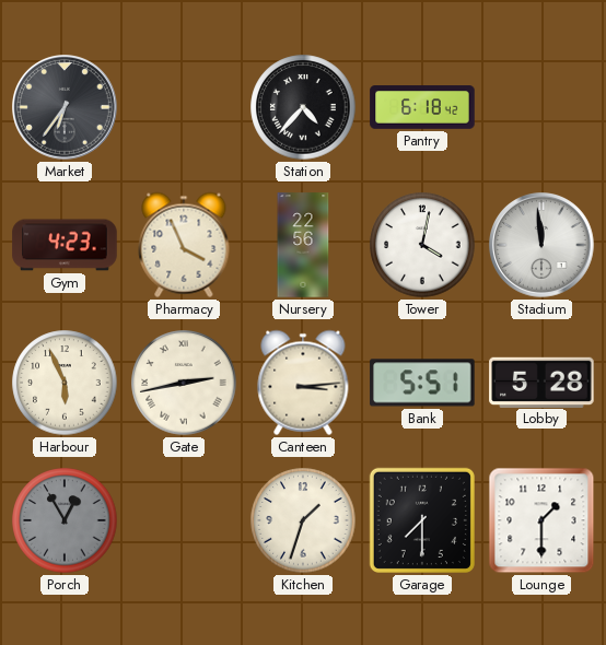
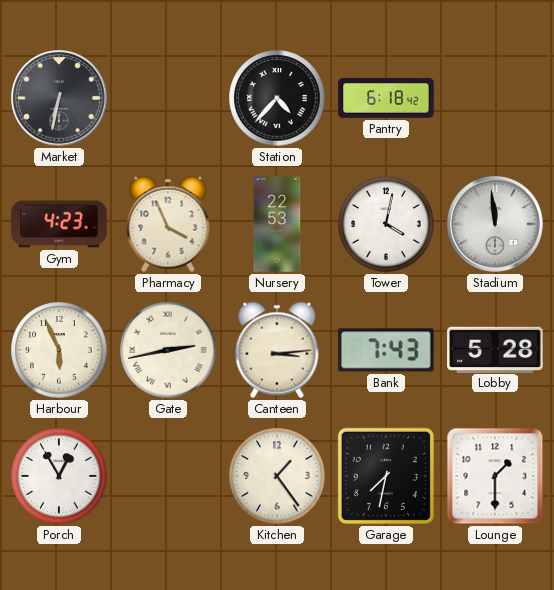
Market: 6:36 -> 6:32 (60, 99)
Nursery: 22:56 -> 22:53 (277, 224)
Bank: 5:51 -> 7:43 (386, 350)
Porch dial: grey -> white (59, 476)
Kitchen: 1:33 -> 1:24 (277, 476)
Garage: 7:30 -> 7:32 (386, 476)
